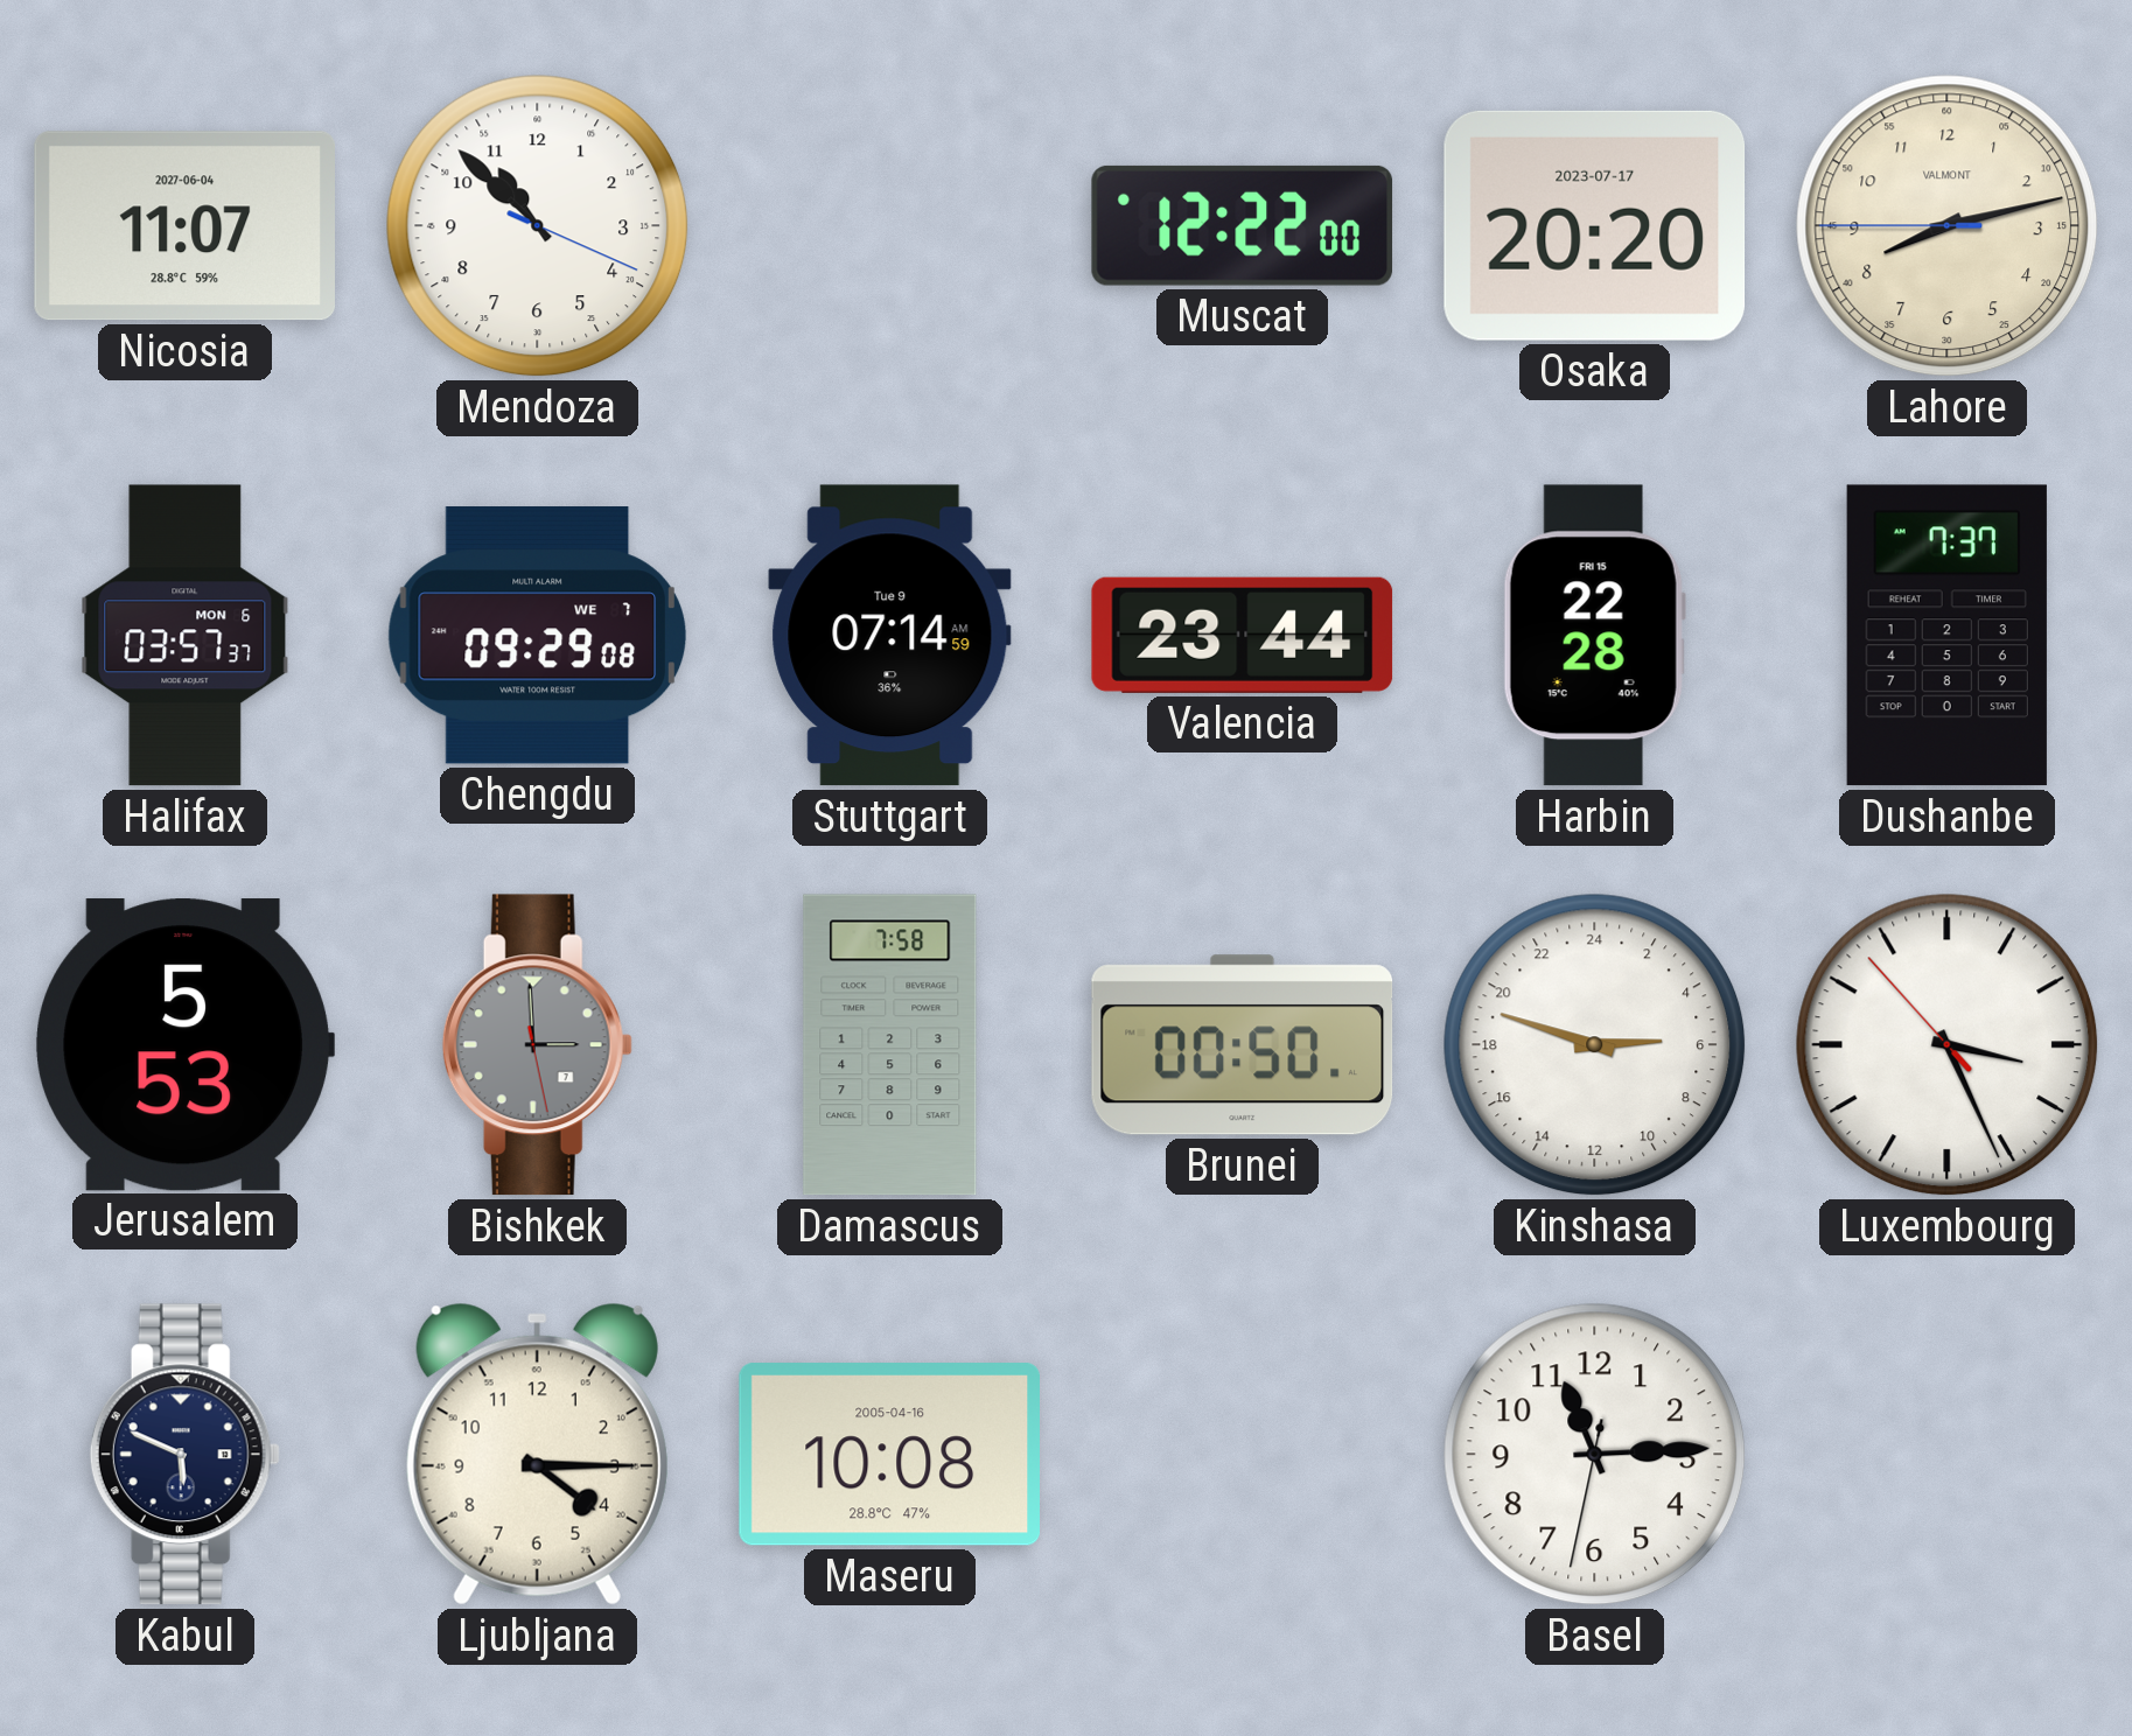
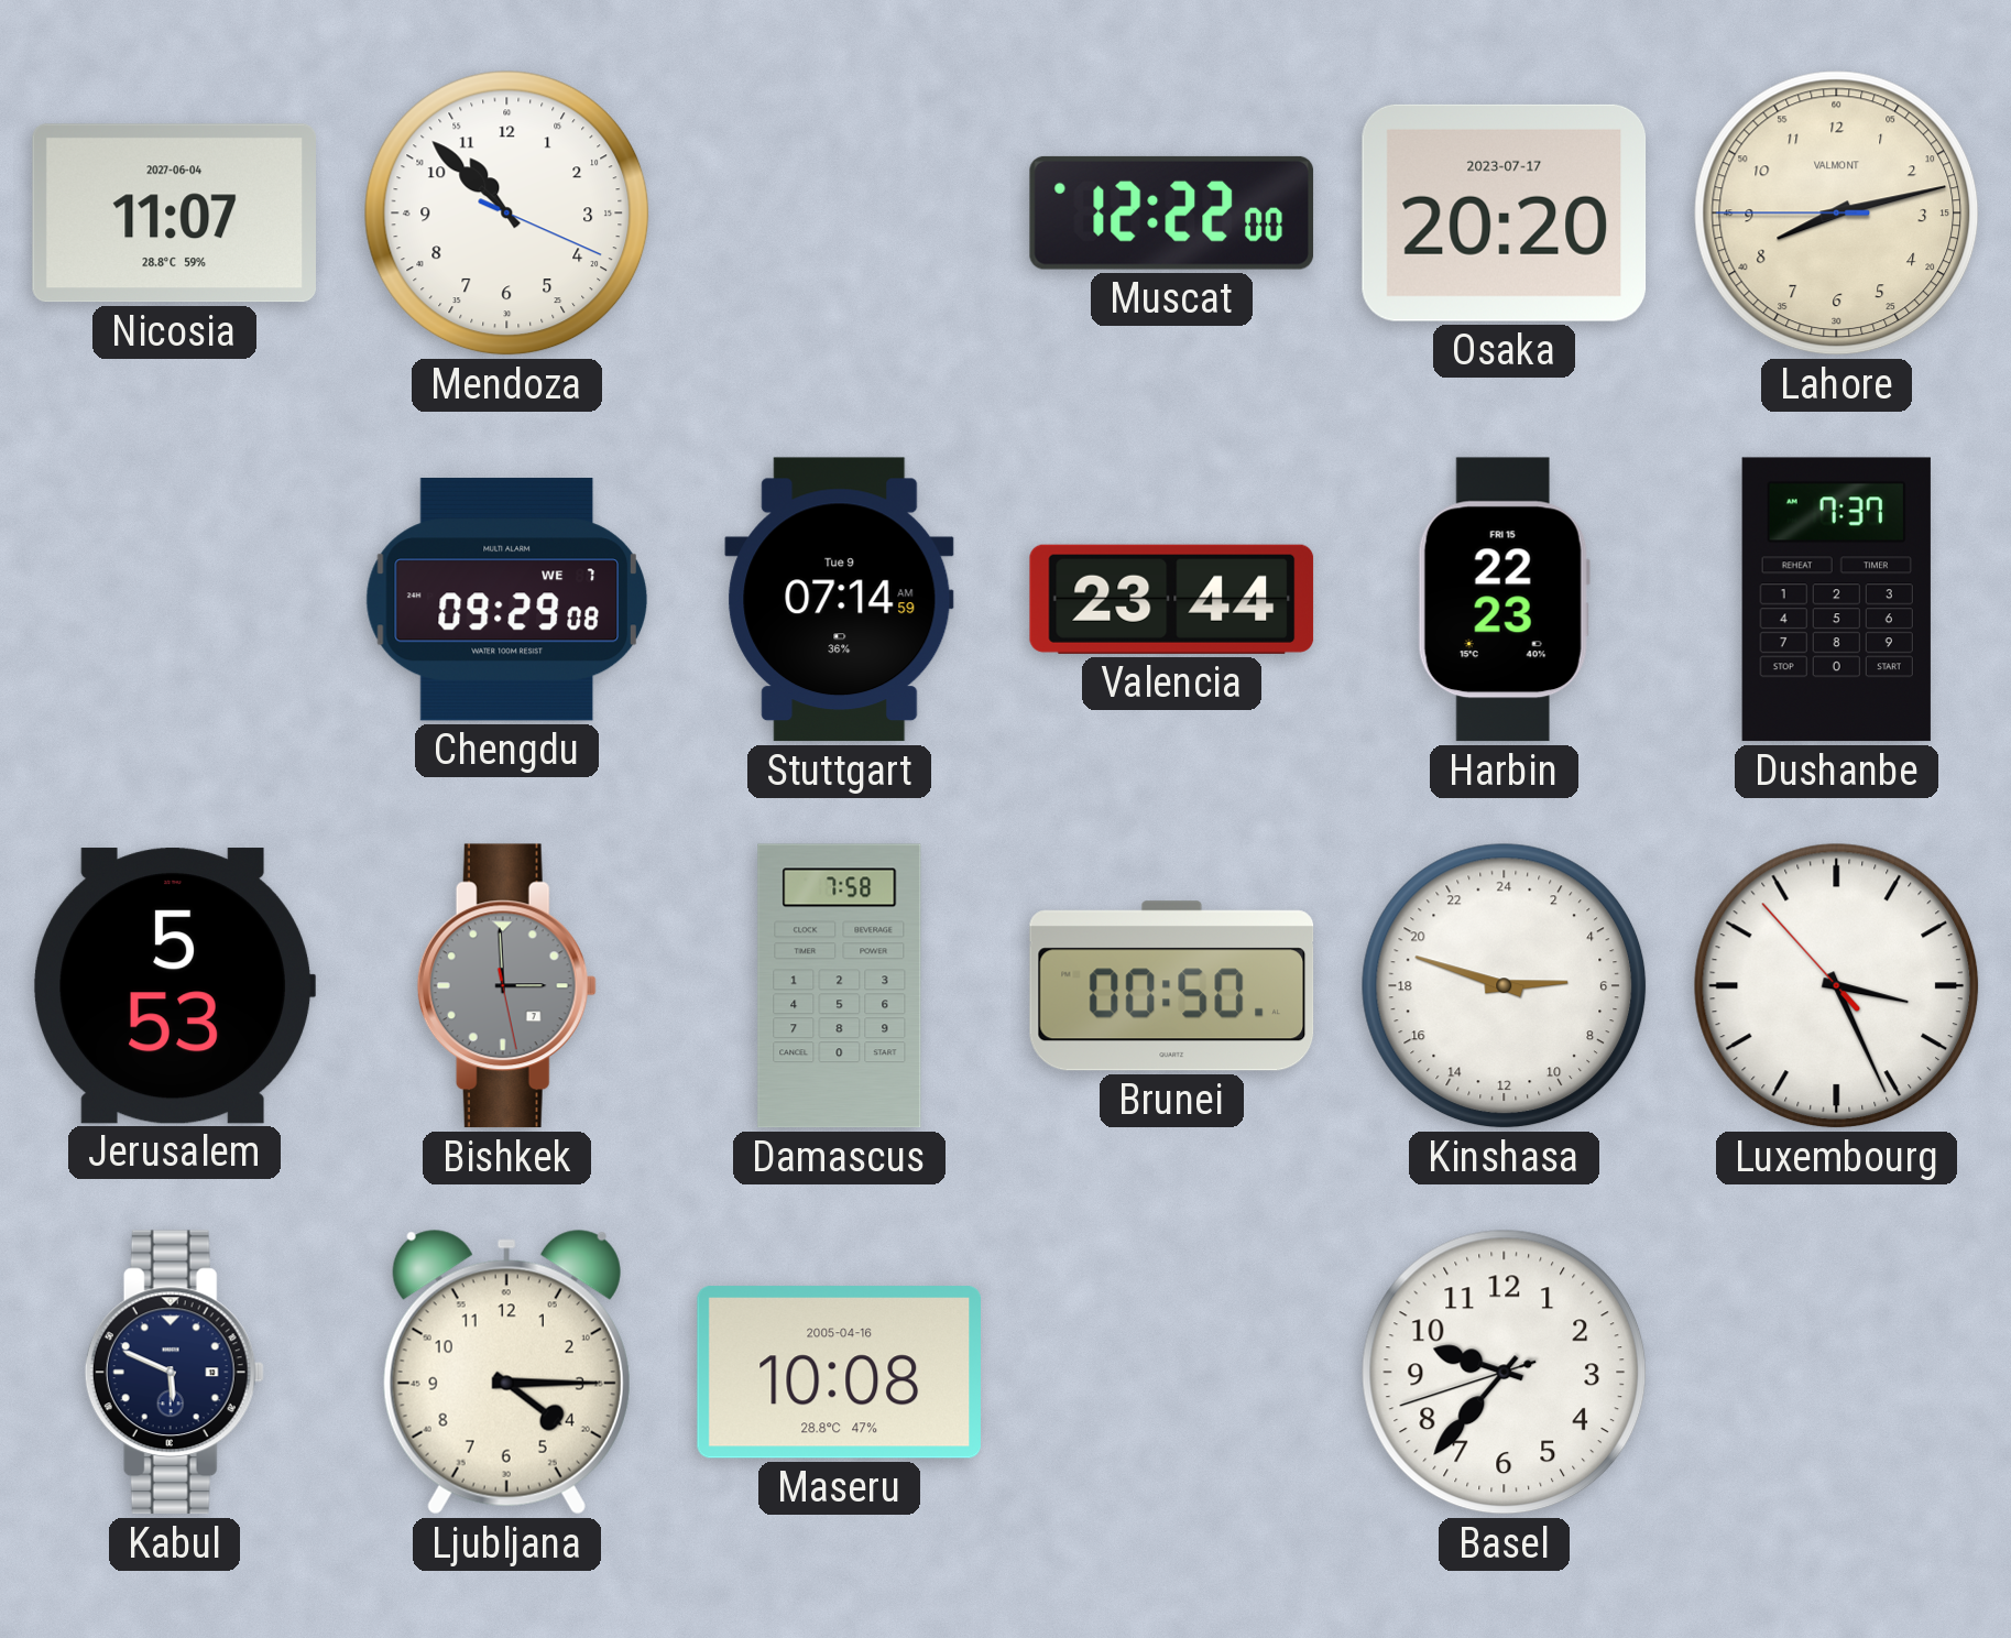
Halifax: 03:57 -> none (186, 636)
Harbin: 22:28 -> 22:23 (1504, 600)
Basel: 11:14 -> 9:36 (1505, 1373)
